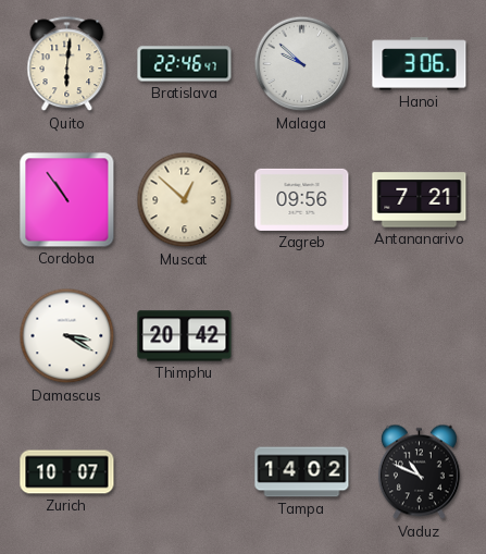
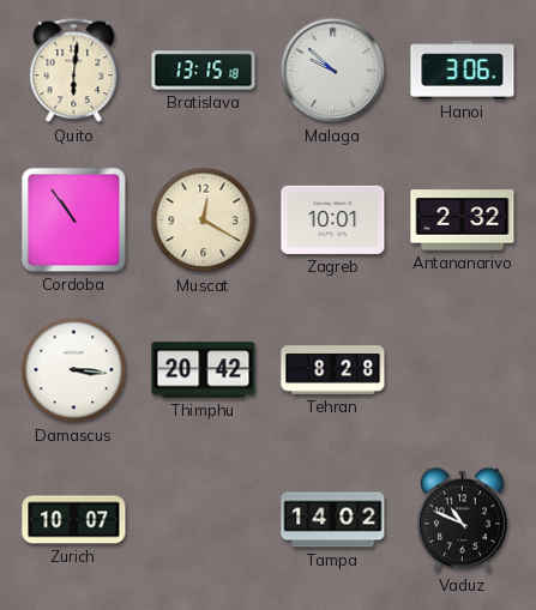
Bratislava: 22:46 -> 13:15 (204, 71)
Muscat: 12:52 -> 12:20 (204, 221)
Zagreb: 09:56 -> 10:01 (333, 219)
Antananarivo: 7:21 -> 2:32 (463, 221)
Damascus: 3:20 -> 3:16 (74, 370)
Tehran: none -> 8:28 (333, 370)
